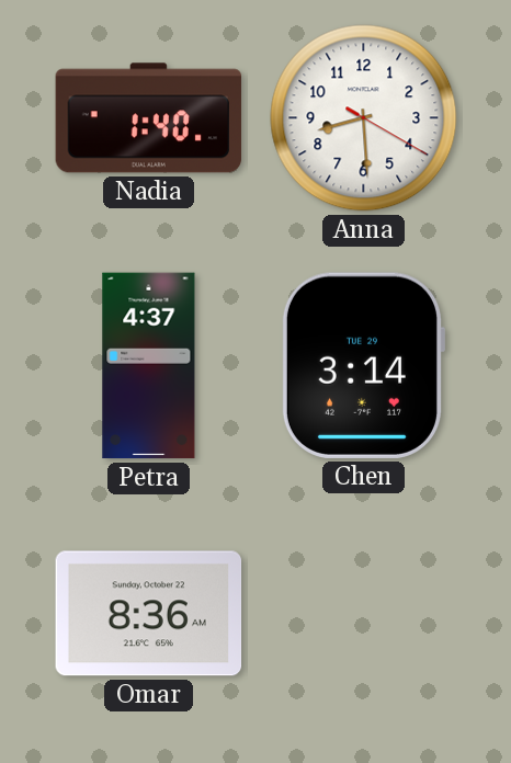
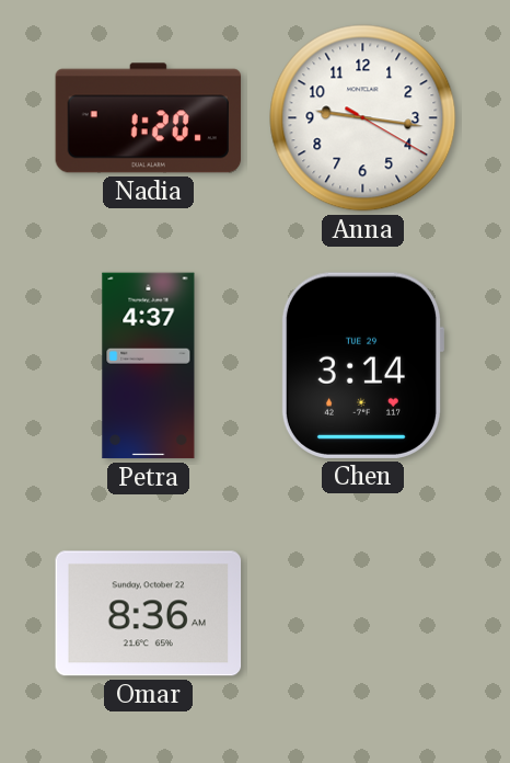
Nadia: 1:40 -> 1:20 (149, 118)
Anna: 8:29 -> 9:16 (363, 118)
